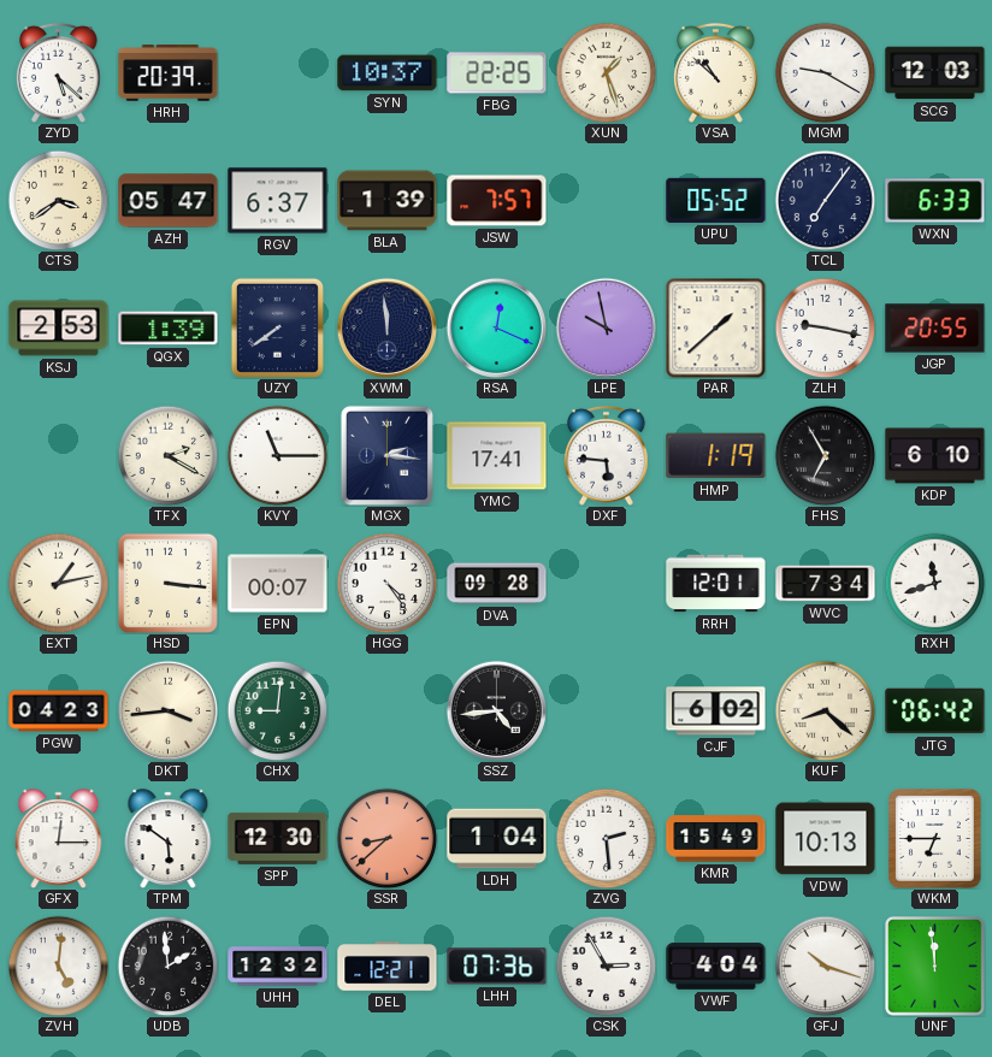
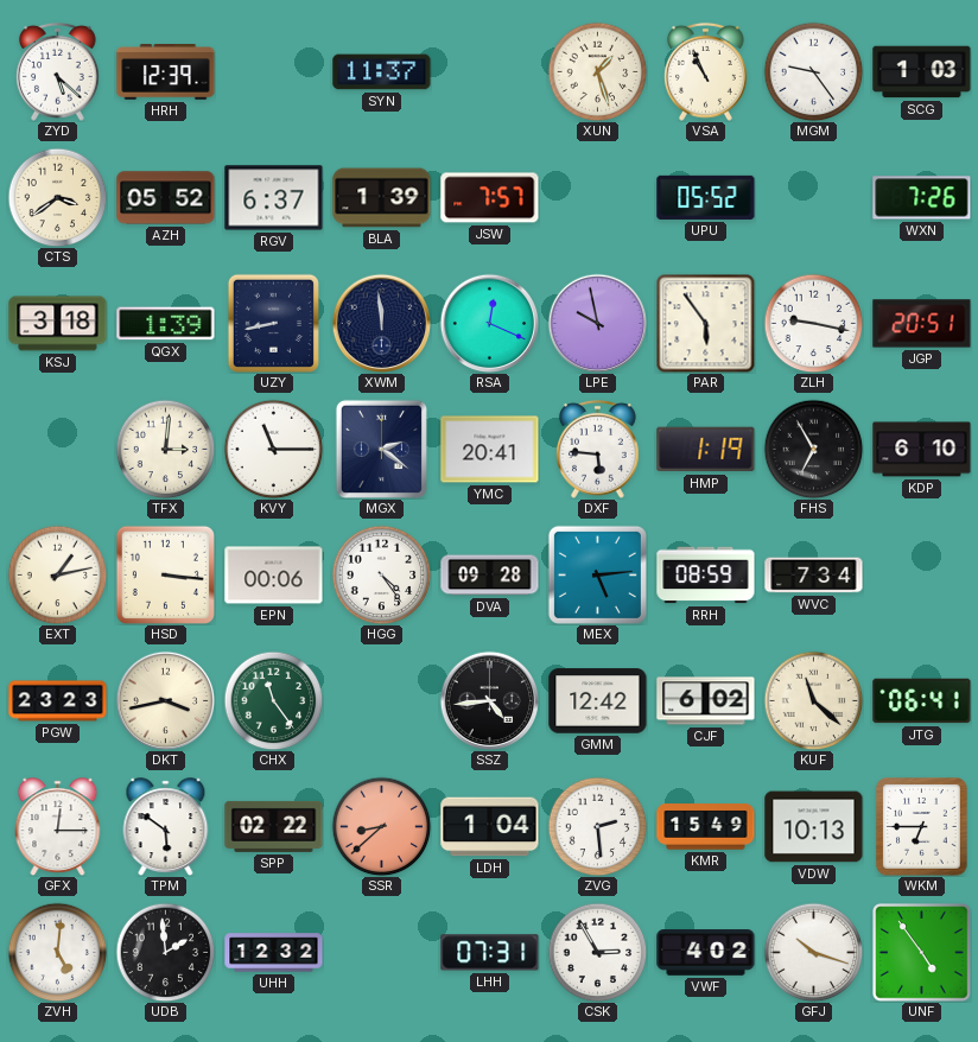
HRH: 20:39 -> 12:39 (166, 72)
SYN: 10:37 -> 11:37 (382, 72)
FBG: 22:25 -> none (497, 73)
VSA: 10:52 -> 10:56 (706, 71)
MGM: 9:20 -> 9:24 (813, 71)
SCG: 12:03 -> 1:03 (922, 72)
AZH: 05:47 -> 05:52 (166, 198)
TCL: 7:06 -> none (825, 200)
WXN: 6:33 -> 7:26 (922, 198)
KSJ: 2:53 -> 3:18 (58, 324)
UZY: 7:39 -> 8:43 (273, 323)
PAR: 1:38 -> 5:54 (705, 323)
JGP: 20:55 -> 20:51 (922, 324)
TFX: 2:20 -> 3:01 (165, 449)
MGX: 2:16 -> 2:21 (381, 449)
YMC: 17:41 -> 20:41 (490, 450)
EPN: 00:07 -> 00:06 (274, 576)
MEX: none -> 5:14 (597, 574)
RRH: 12:01 -> 08:59 (706, 576)
RXH: 11:42 -> none (934, 583)
PGW: 04:23 -> 23:23 (58, 701)
DKT: 3:44 -> 3:43 (165, 700)
CHX: 9:01 -> 11:24 (273, 700)
GMM: none -> 12:42 (598, 701)
KUF: 8:22 -> 11:22 (813, 700)
JTG: 06:42 -> 06:41 (922, 701)
SPP: 12:30 -> 02:22 (274, 826)
DEL: 12:21 -> none (388, 967)
LHH: 07:36 -> 07:31 (490, 953)
VWF: 4:04 -> 4:02 (706, 953)
UNF: 11:59 -> 4:54 (922, 953)
